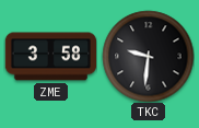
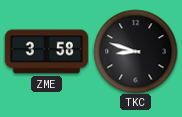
TKC: 9:31 -> 8:48 (135, 51)
